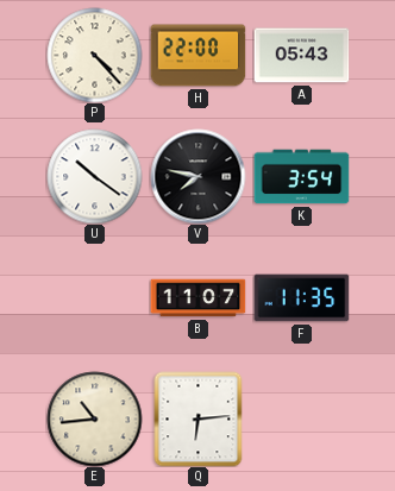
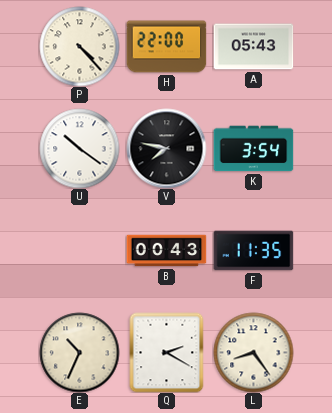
B: 11:07 -> 00:43 (166, 251)
E: 10:44 -> 10:34 (79, 352)
Q: 6:14 -> 2:20 (167, 352)
L: none -> 8:24 (253, 352)
